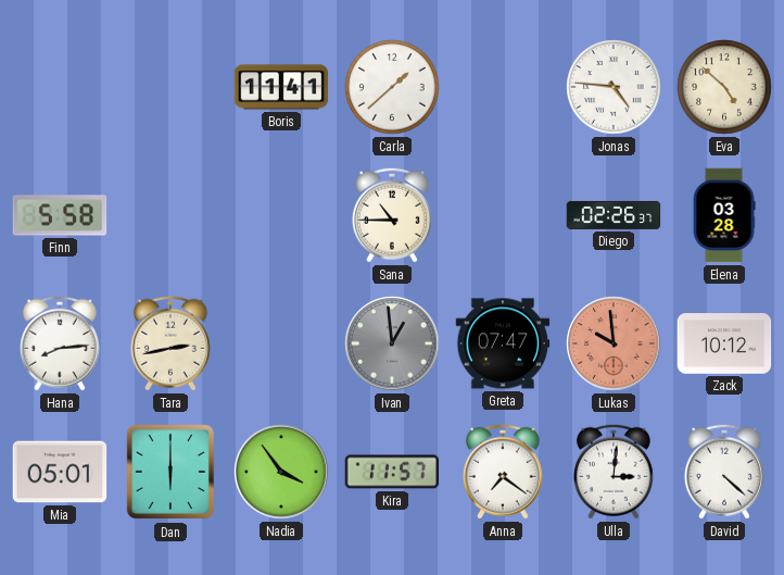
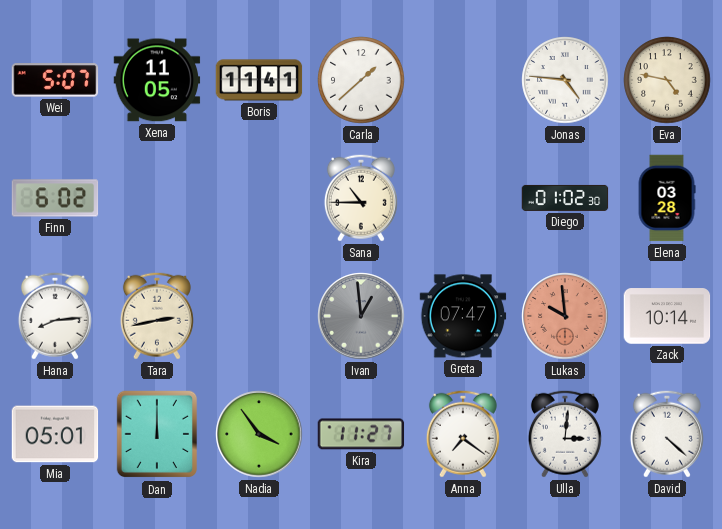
Wei: none -> 5:07 (55, 80)
Xena: none -> 11:05 (157, 80)
Eva: 4:52 -> 4:47 (667, 80)
Finn: 5:58 -> 6:02 (55, 198)
Diego: 02:26 -> 01:02 (565, 198)
Zack: 10:12 -> 10:14 (667, 316)
Dan: 6:00 -> 12:00 (157, 434)
Kira: 11:57 -> 11:27 (361, 434)
